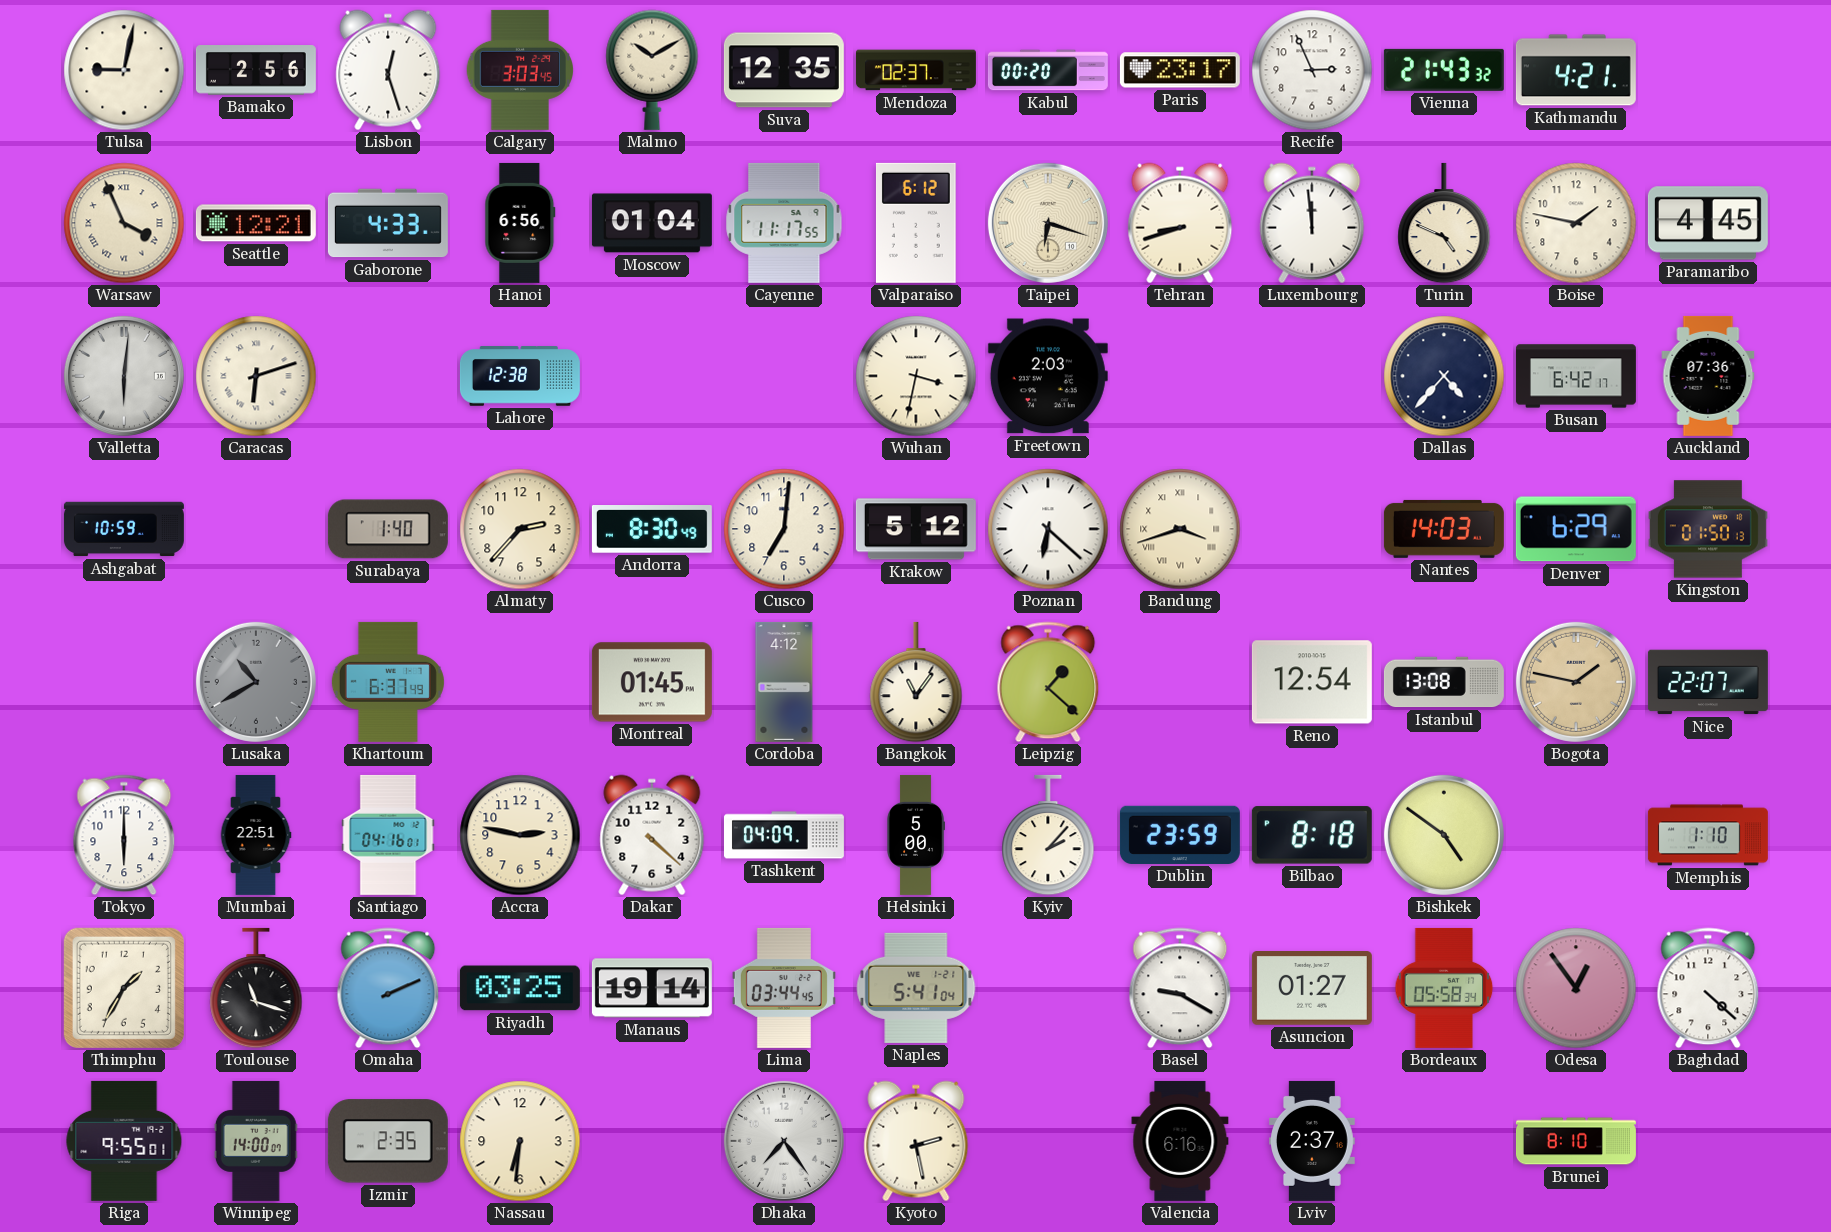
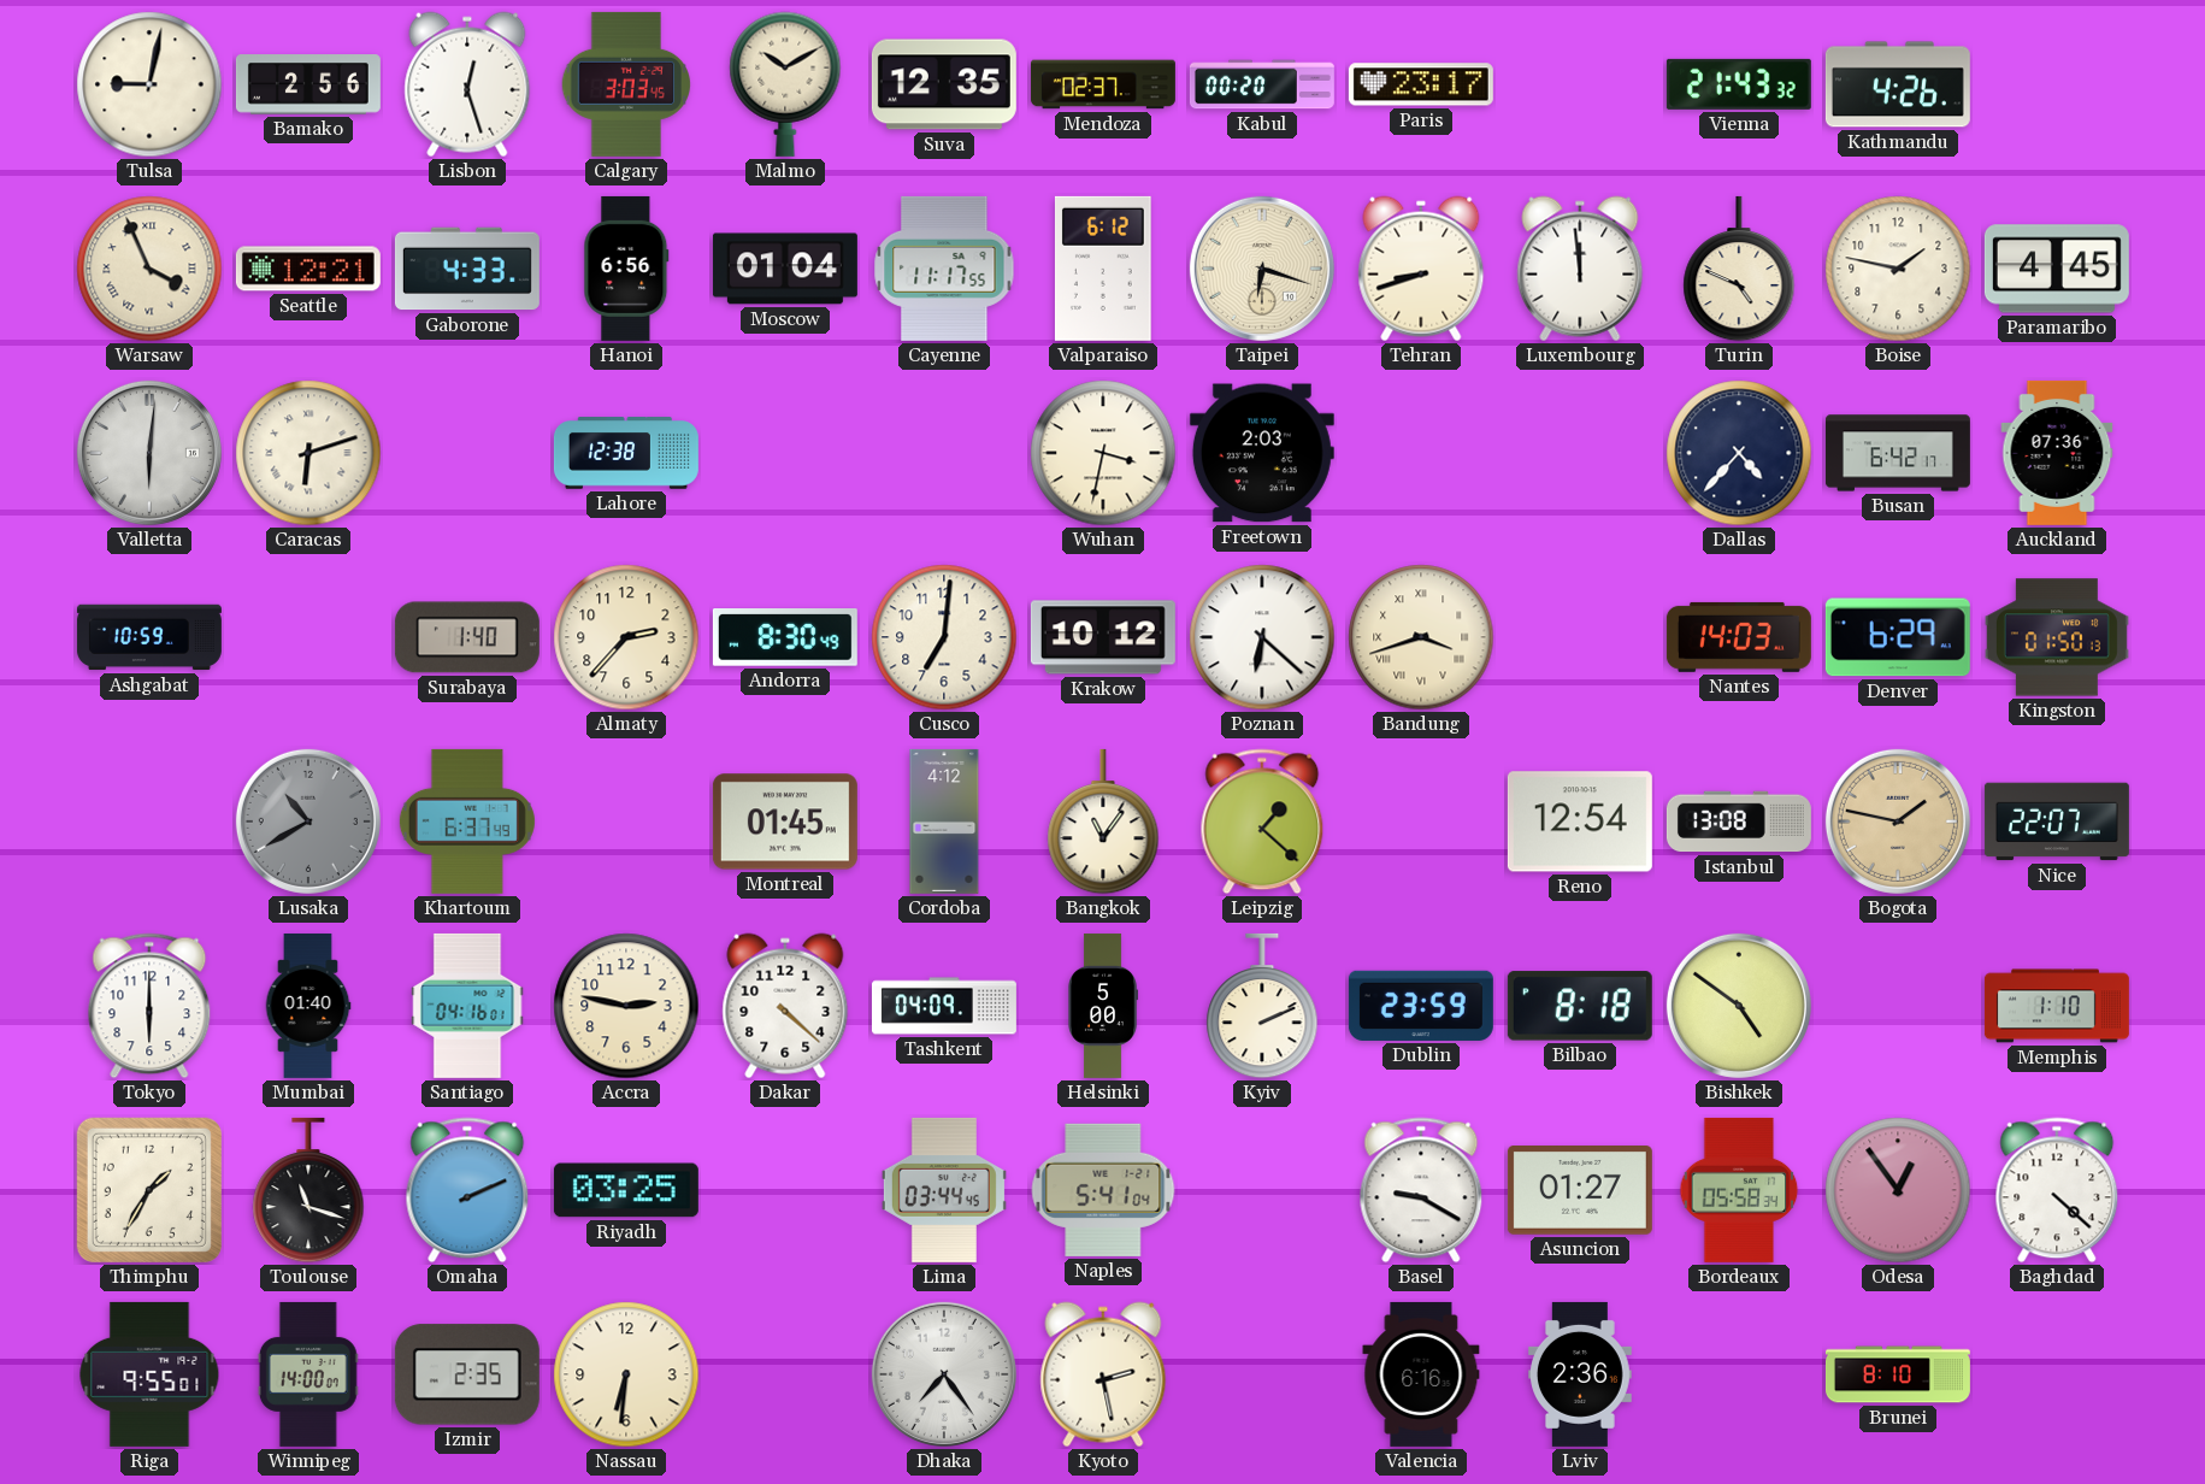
Recife: 2:56 -> none (1312, 70)
Kathmandu: 4:21 -> 4:26 (1898, 84)
Krakow: 5:12 -> 10:12 (1103, 637)
Mumbai: 22:51 -> 01:40 (308, 1006)
Kyiv: 2:07 -> 2:11 (1262, 1006)
Manaus: 19:14 -> none (652, 988)
Lviv: 2:37 -> 2:36 (1581, 1374)
